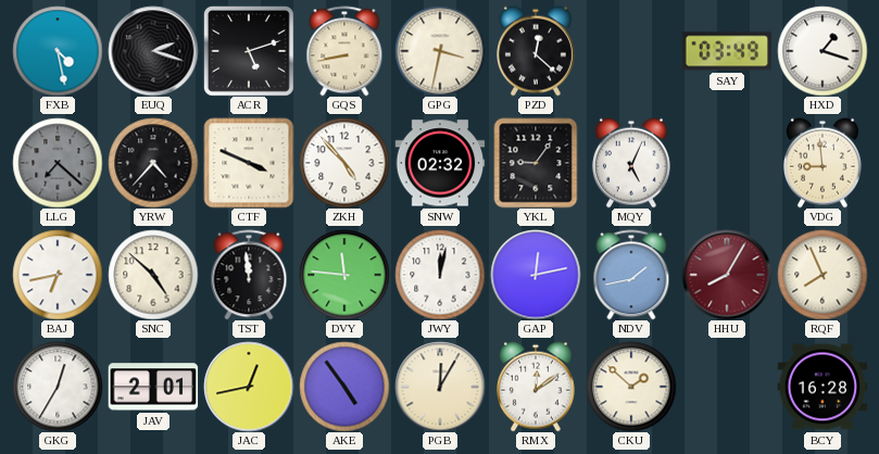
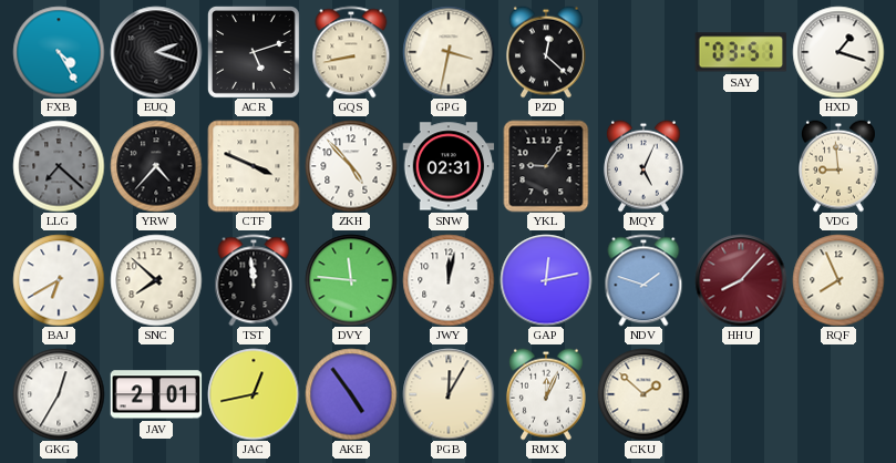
FXB: 4:28 -> 4:25 (59, 52)
SAY: 03:49 -> 03:51 (741, 52)
SNW: 02:32 -> 02:31 (449, 166)
BAJ: 6:43 -> 6:40 (59, 280)
SNC: 4:52 -> 7:52 (156, 280)
NDV: 1:43 -> 1:48 (643, 280)
HHU: 8:05 -> 8:07 (741, 280)
RMX: 12:09 -> 12:04 (546, 394)
BCY: 16:28 -> none (823, 387)
